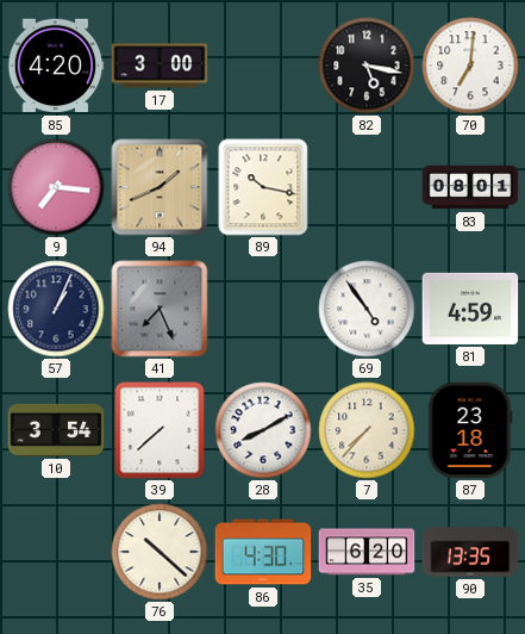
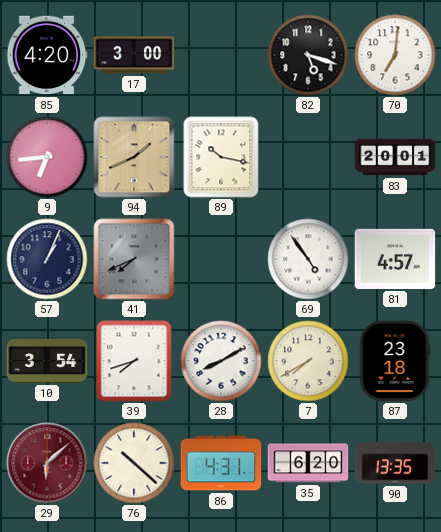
82: 5:17 -> 5:18 (308, 55)
9: 7:16 -> 6:44 (47, 157)
83: 08:01 -> 20:01 (395, 157)
41: 7:26 -> 7:41 (134, 259)
81: 4:59 -> 4:57 (395, 259)
39: 7:38 -> 7:42 (134, 361)
7: 7:37 -> 7:40 (308, 361)
29: none -> 6:08 (47, 463)
86: 4:30 -> 4:31 (221, 463)
